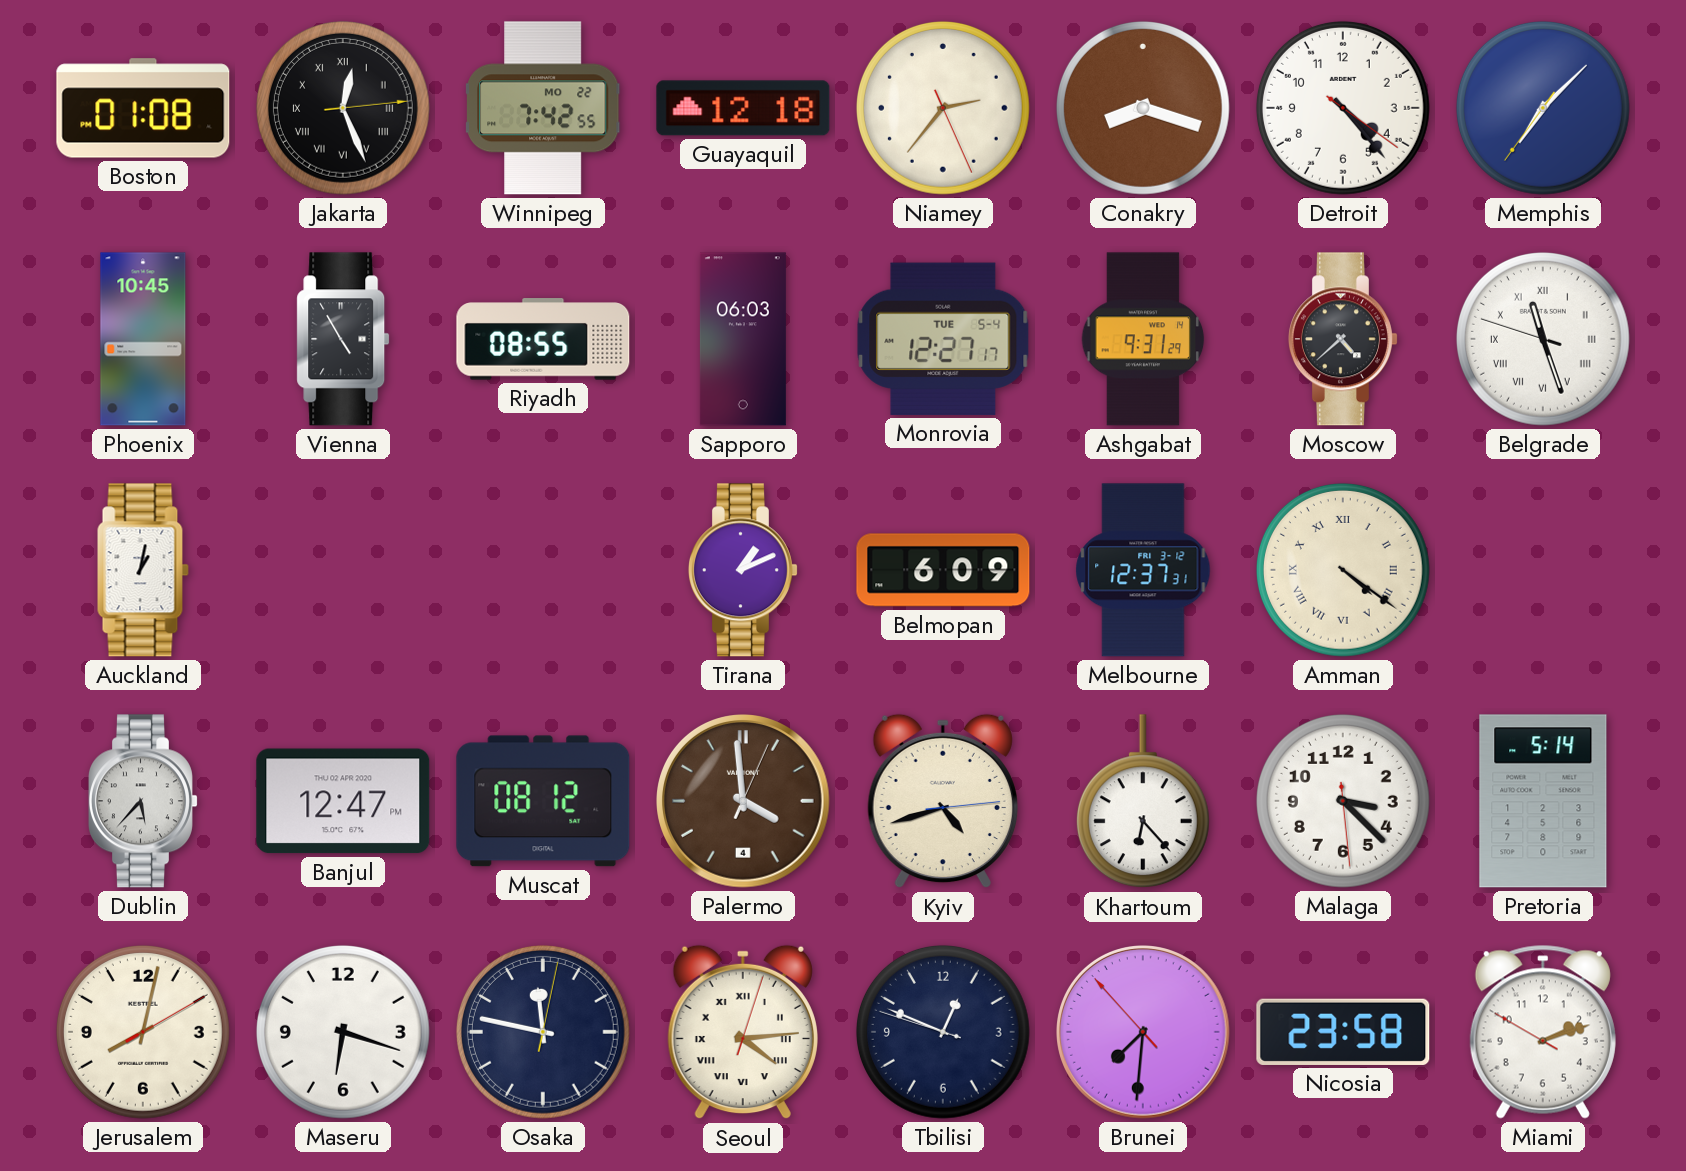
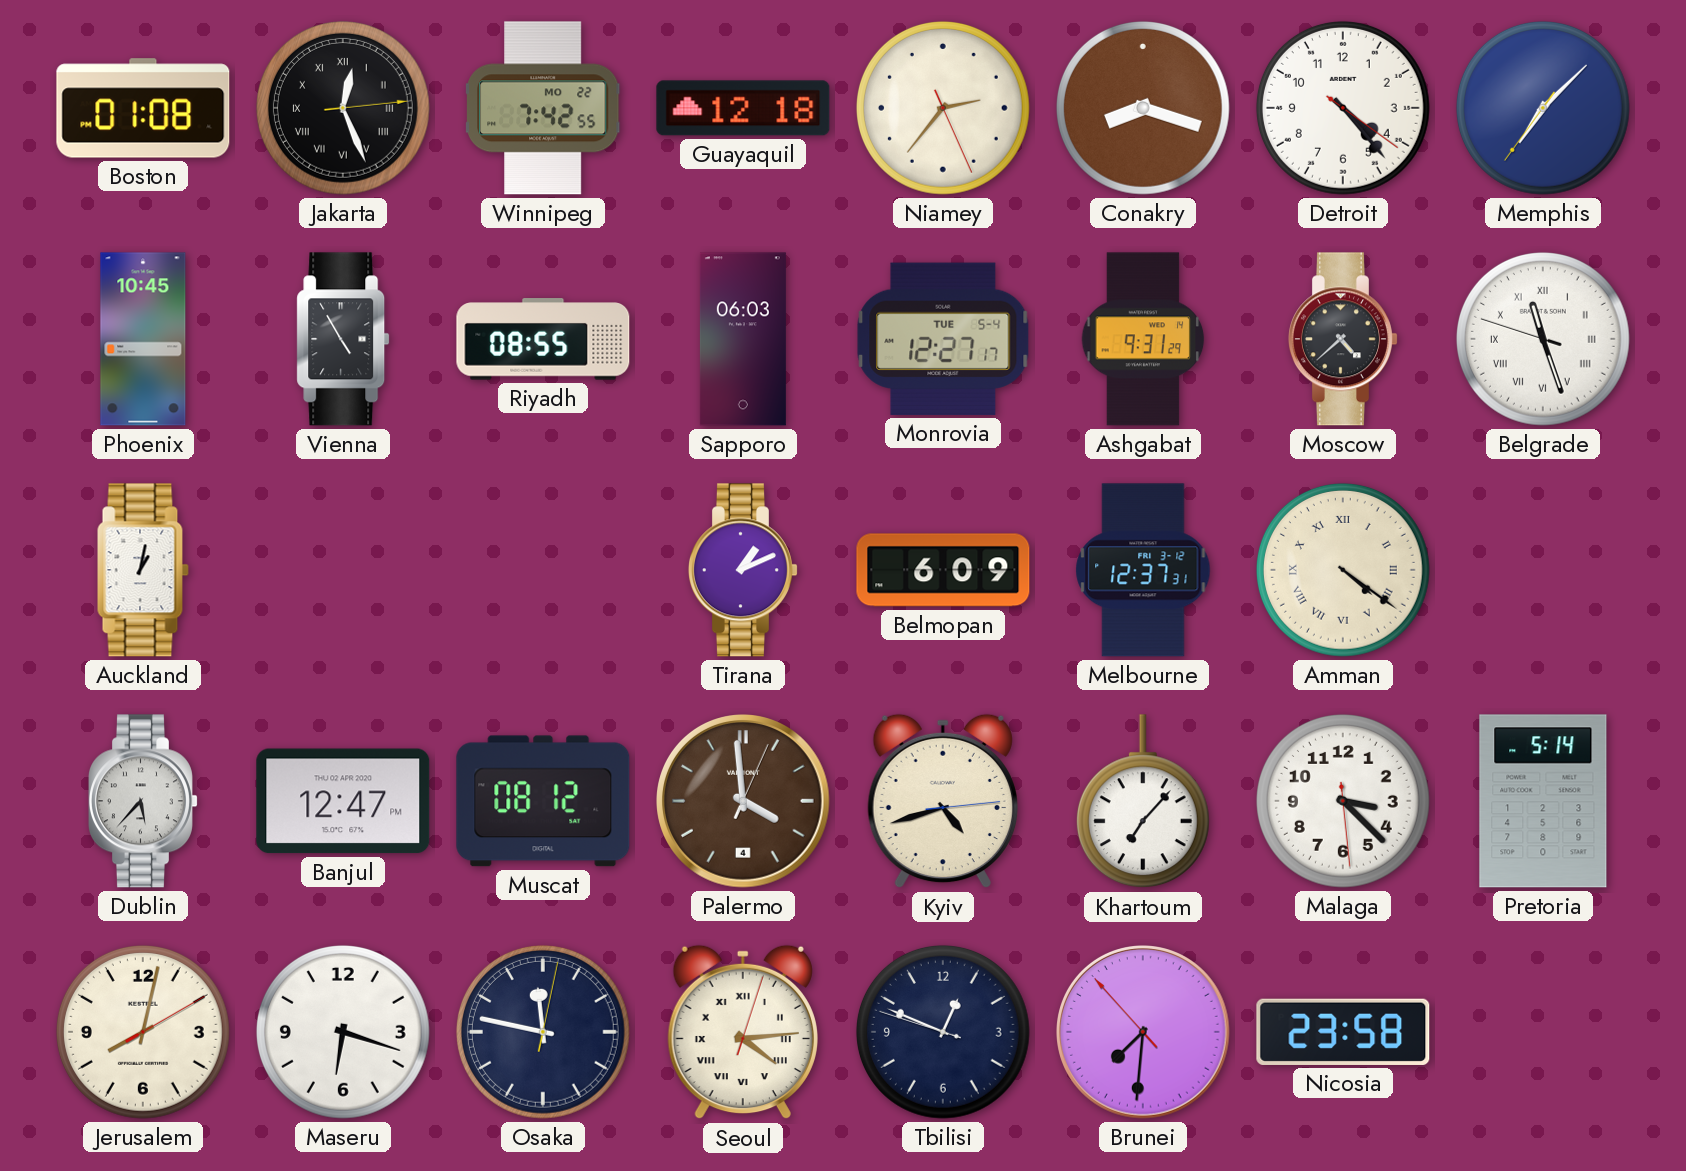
Khartoum: 6:23 -> 7:07 (1143, 802)
Miami: 2:11 -> none (1543, 1032)
